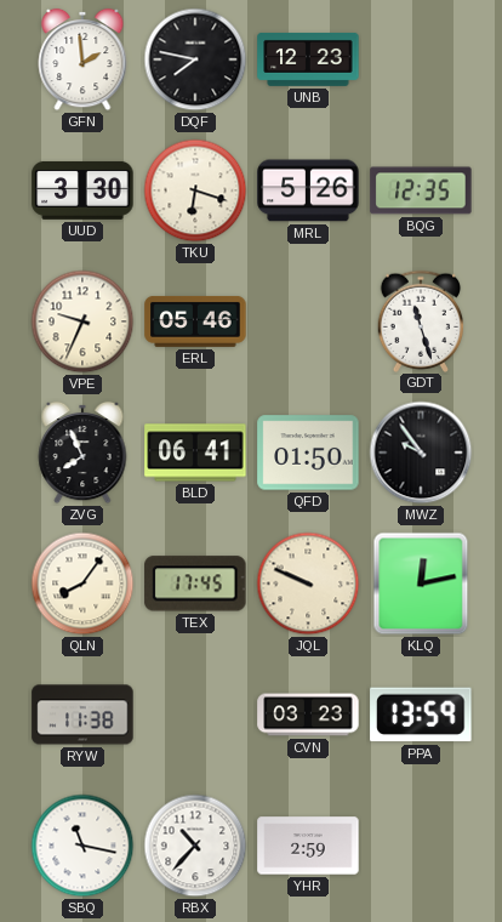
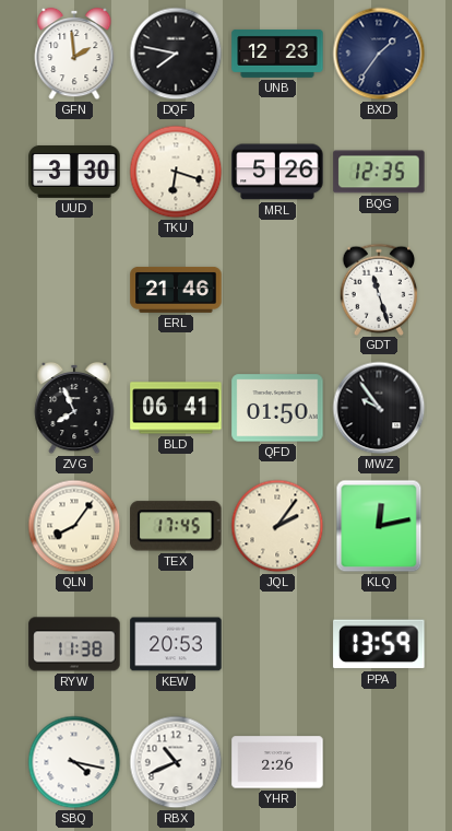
BXD: none -> 1:36 (379, 54)
VPE: 9:34 -> none (82, 321)
ERL: 05:46 -> 21:46 (176, 290)
JQL: 9:49 -> 2:06 (277, 526)
KEW: none -> 20:53 (176, 644)
CVN: 03:23 -> none (308, 715)
SBQ: 11:17 -> 4:17 (74, 762)
RBX: 10:37 -> 10:41 (176, 762)
YHR: 2:59 -> 2:26 (277, 762)
